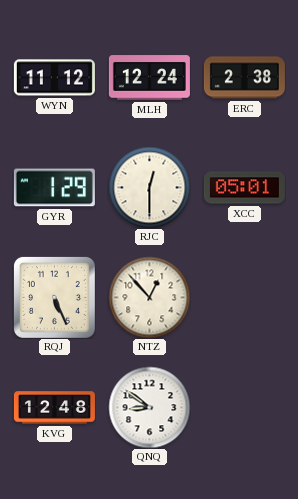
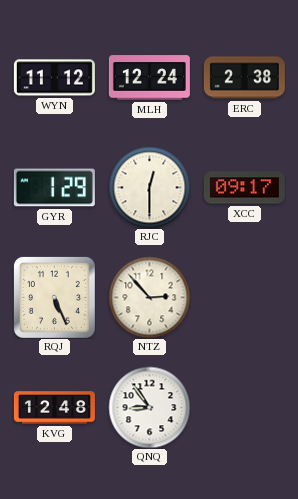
XCC: 05:01 -> 09:17 (244, 188)
NTZ: 12:53 -> 2:53 (149, 297)
QNQ: 8:51 -> 8:54 (149, 407)
